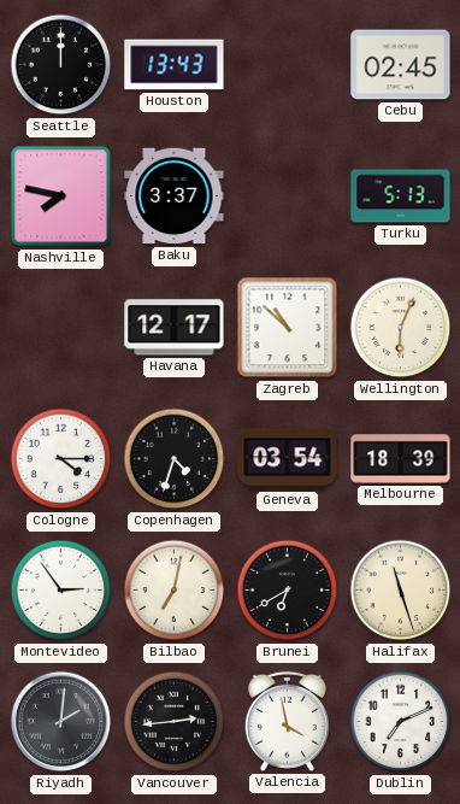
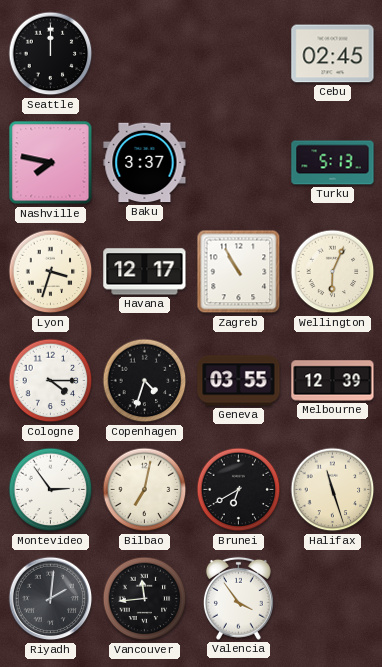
Houston: 13:43 -> none (175, 65)
Lyon: none -> 3:33 (51, 272)
Zagreb: 10:52 -> 10:55 (239, 272)
Geneva: 03:54 -> 03:55 (239, 381)
Melbourne: 18:39 -> 12:39 (333, 381)
Vancouver: 2:44 -> 11:44 (145, 599)
Valencia: 3:58 -> 3:54 (238, 598)
Dublin: 7:11 -> none (401, 722)
